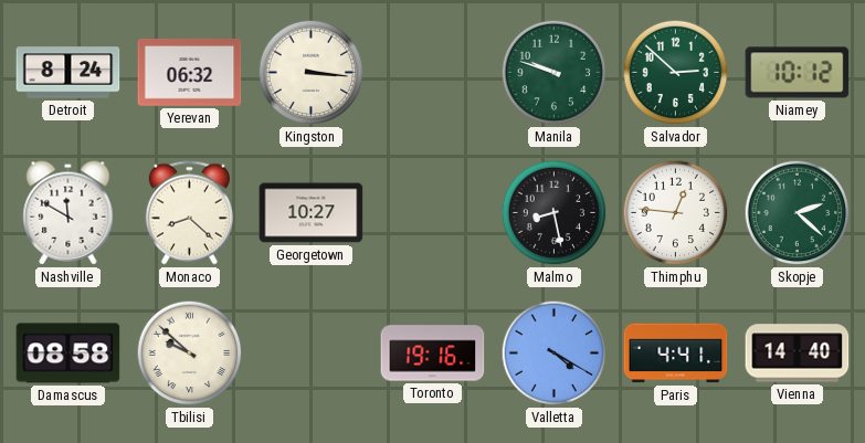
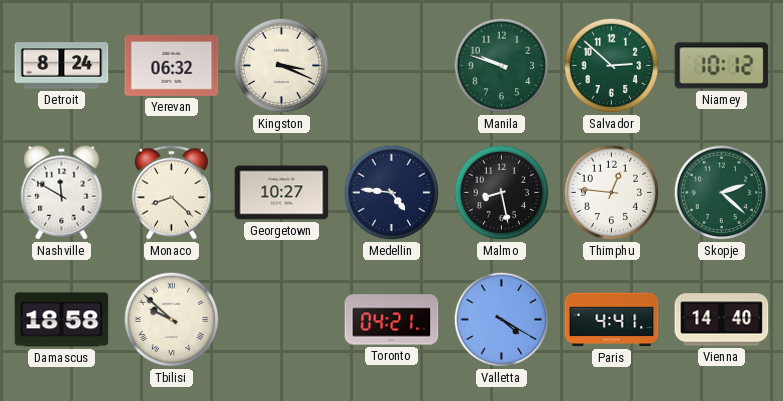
Kingston: 3:16 -> 3:19 (282, 66)
Medellin: none -> 4:46 (392, 193)
Damascus: 08:58 -> 18:58 (62, 320)
Toronto: 19:16 -> 04:21 (392, 320)
